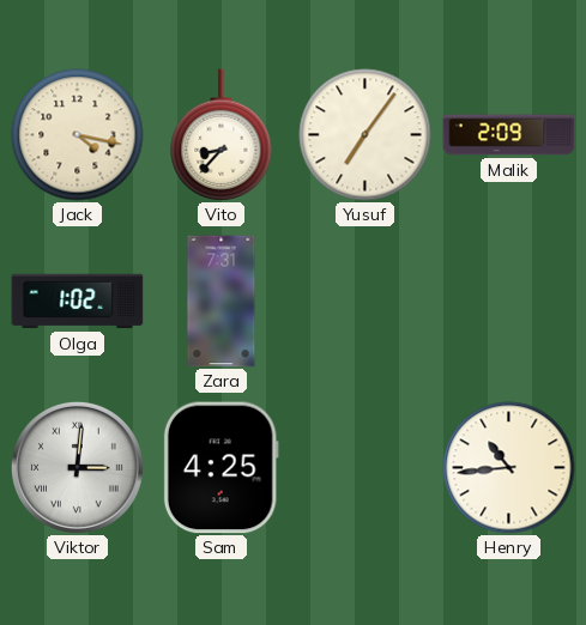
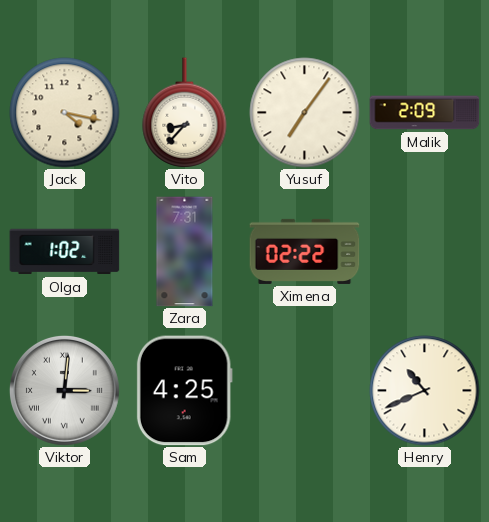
Ximena: none -> 02:22 (305, 251)
Henry: 10:44 -> 10:41 (425, 391)
